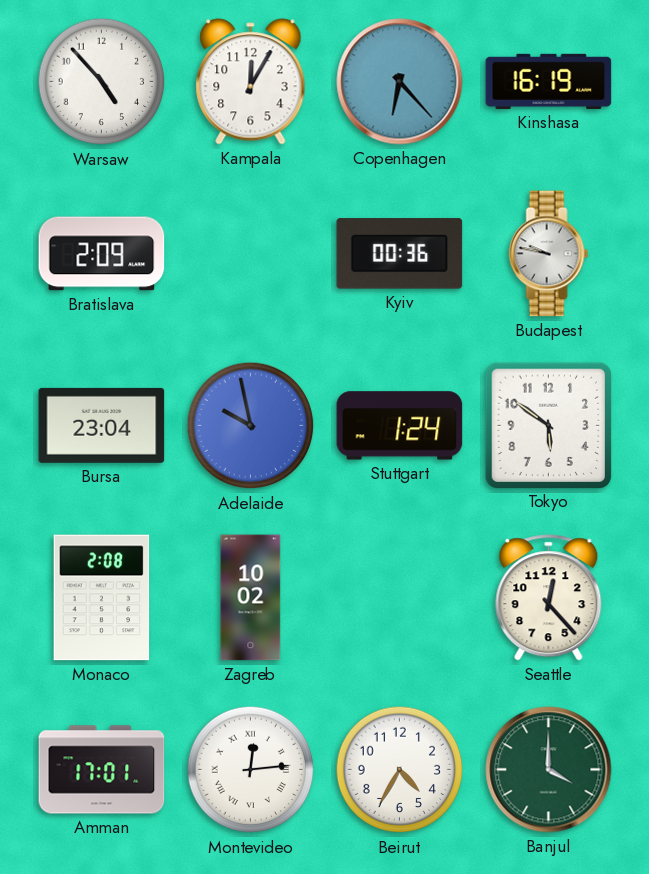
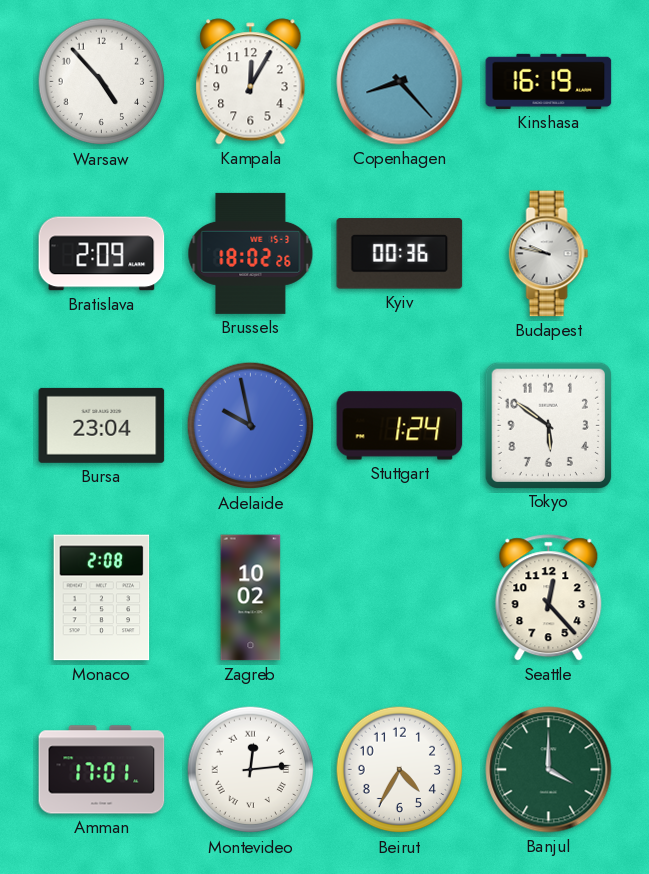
Copenhagen: 6:23 -> 8:23 (400, 82)
Brussels: none -> 18:02 (251, 253)
